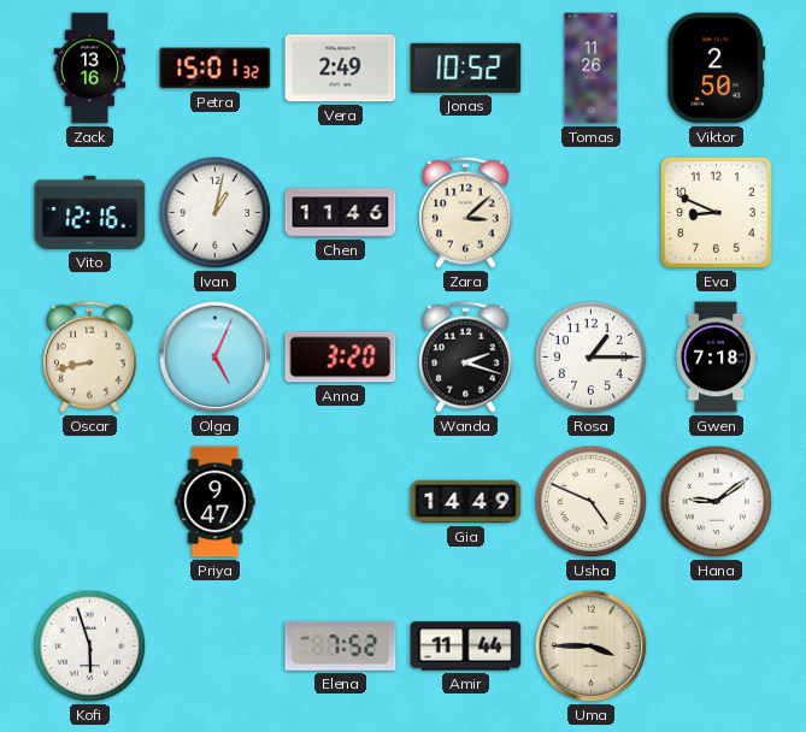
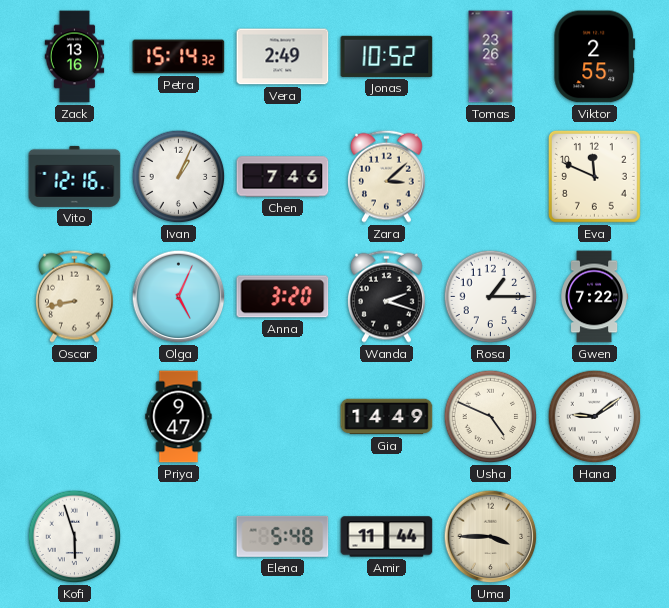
Petra: 15:01 -> 15:14 (179, 57)
Tomas: 11:26 -> 23:26 (491, 57)
Viktor: 2:50 -> 2:55 (595, 57)
Ivan: 1:02 -> 1:04 (179, 177)
Chen: 11:46 -> 7:46 (283, 177)
Eva: 8:49 -> 11:49 (594, 176)
Gwen: 7:18 -> 7:22 (594, 297)
Elena: 7:52 -> 5:48 (283, 536)
